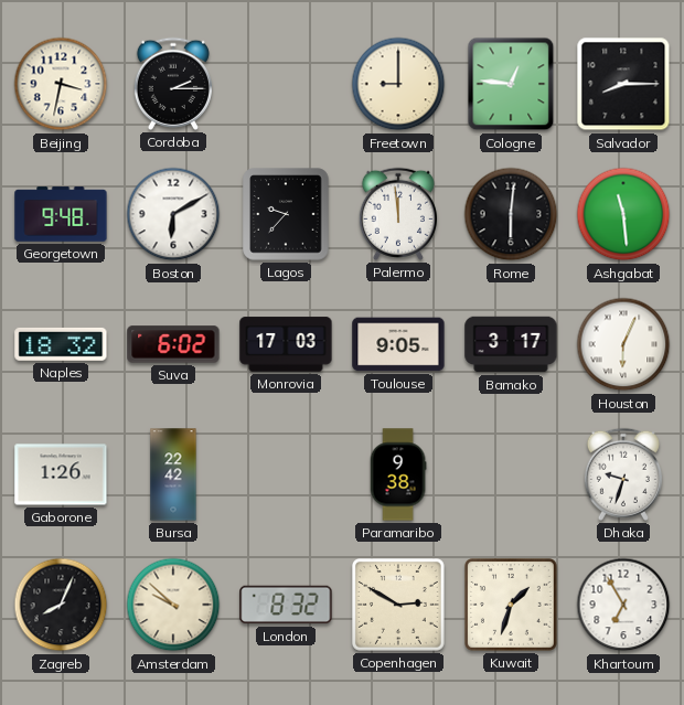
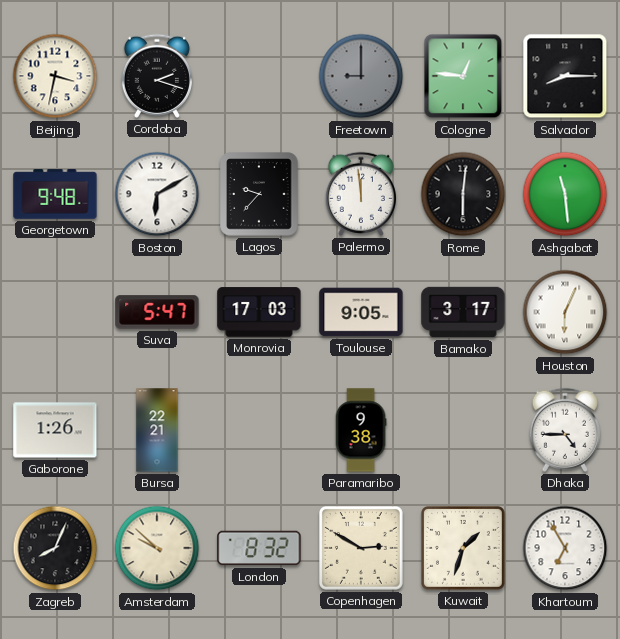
Cordoba: 2:15 -> 2:18 (157, 76)
Freetown dial: cream -> grey (361, 76)
Naples: 18:32 -> none (61, 344)
Suva: 6:02 -> 5:47 (157, 312)
Bursa: 22:42 -> 22:21 (157, 430)
Dhaka: 9:33 -> 4:45 (565, 430)
